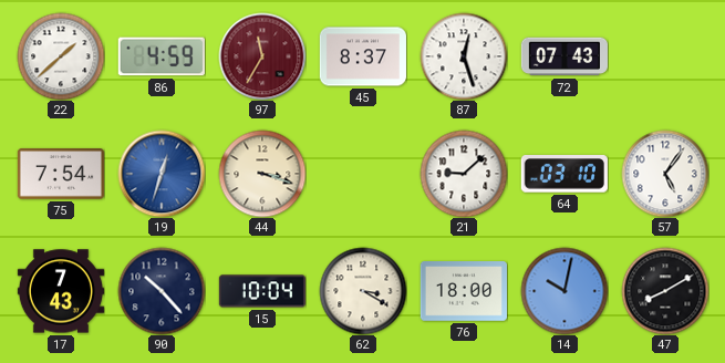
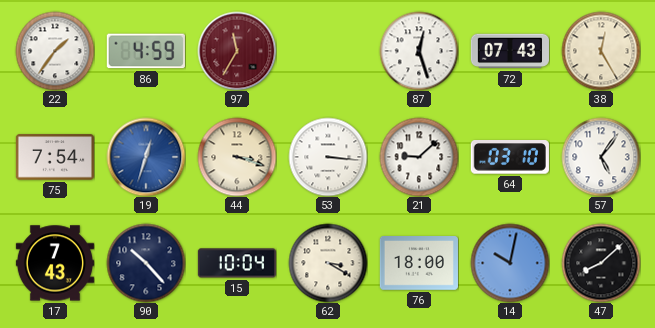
22: 1:38 -> 1:36 (55, 51)
45: 8:37 -> none (362, 56)
38: none -> 12:25 (601, 51)
53: none -> 3:16 (328, 157)
47: 8:10 -> 8:08 (601, 263)
